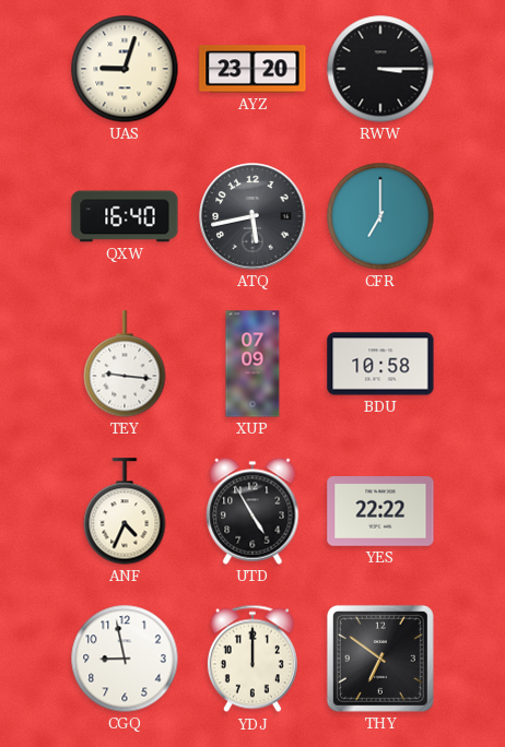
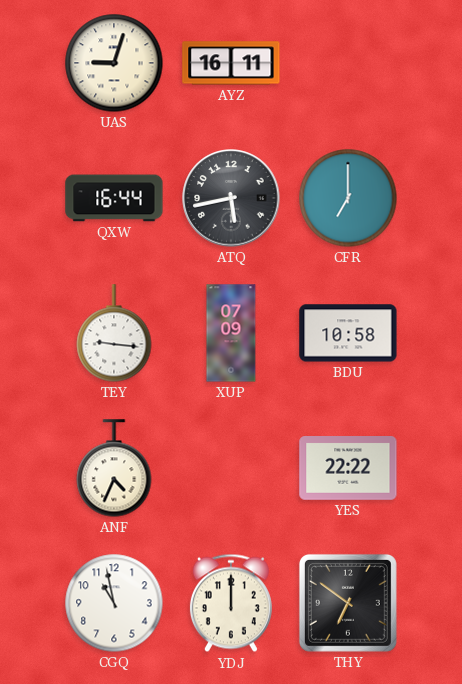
AYZ: 23:20 -> 16:11 (231, 63)
RWW: 3:15 -> none (380, 69)
QXW: 16:40 -> 16:44 (114, 198)
UTD: 4:55 -> none (252, 511)
CGQ: 8:58 -> 10:58 (114, 603)
